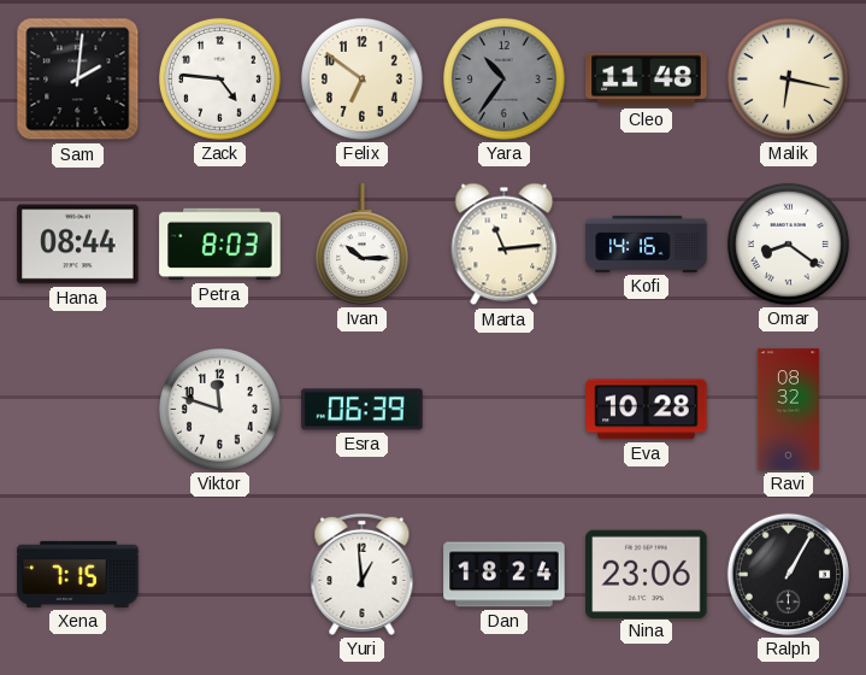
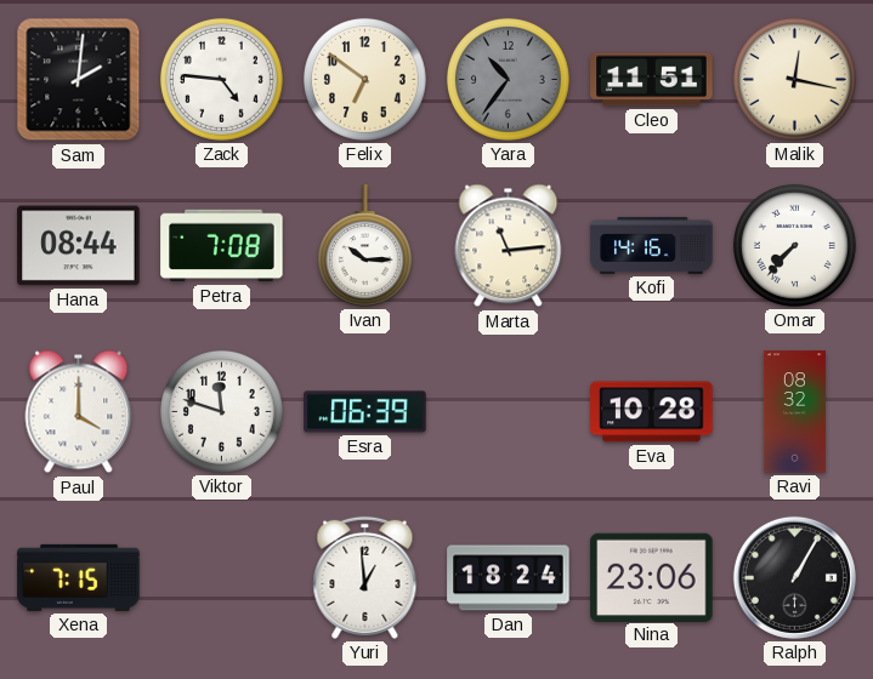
Cleo: 11:48 -> 11:51 (652, 80)
Malik: 6:17 -> 12:17 (794, 79)
Petra: 8:03 -> 7:08 (222, 246)
Omar: 8:21 -> 7:37 (794, 245)
Paul: none -> 4:00 (79, 412)
